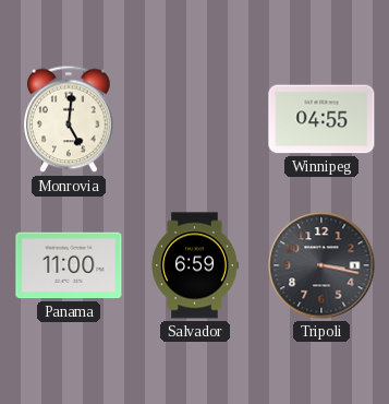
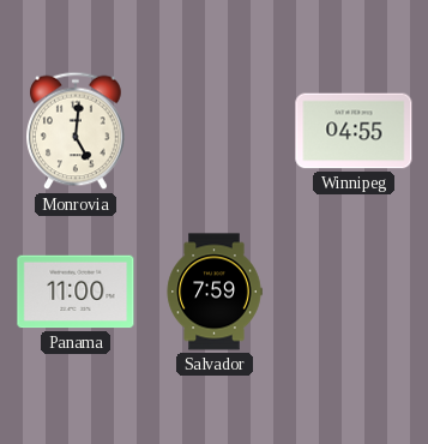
Salvador: 6:59 -> 7:59 (215, 292)
Tripoli: 3:17 -> none (321, 265)
